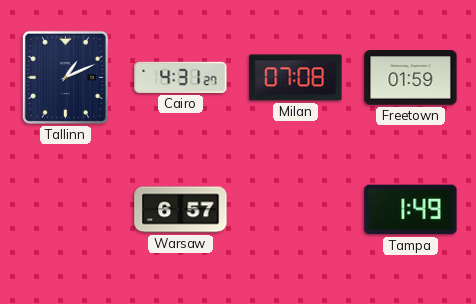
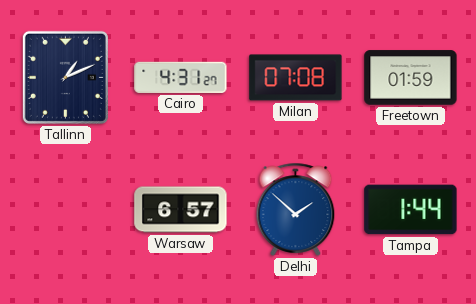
Delhi: none -> 1:52 (296, 209)
Tampa: 1:49 -> 1:44 (411, 210)
